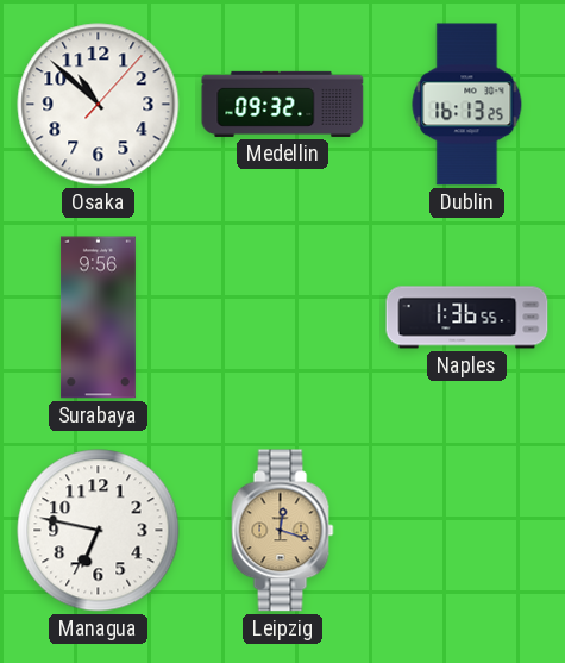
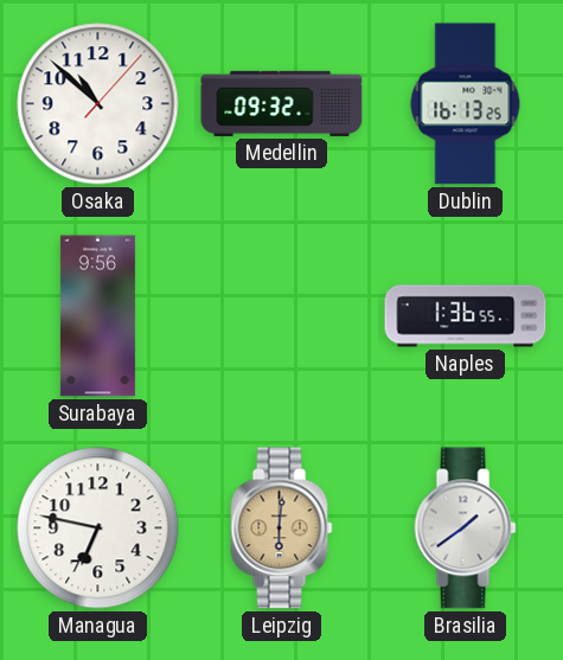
Leipzig: 12:18 -> 6:01 (282, 528)
Brasilia: none -> 1:39 (466, 528)
